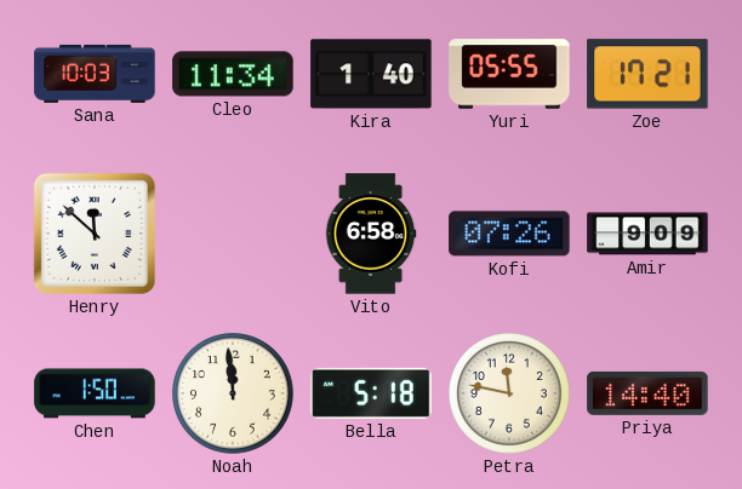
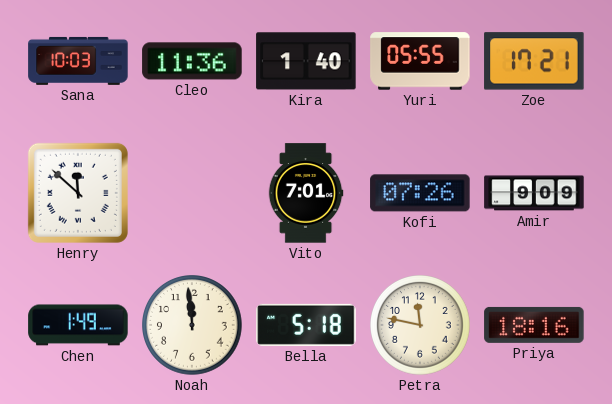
Cleo: 11:34 -> 11:36 (192, 61)
Vito: 6:58 -> 7:01 (306, 193)
Chen: 1:50 -> 1:49 (78, 325)
Priya: 14:40 -> 18:16 (534, 325)
